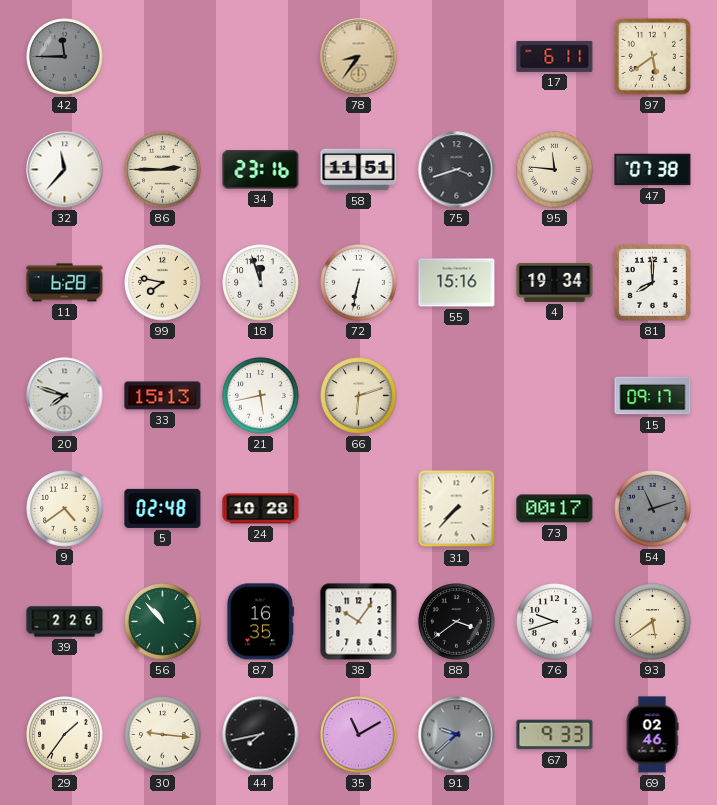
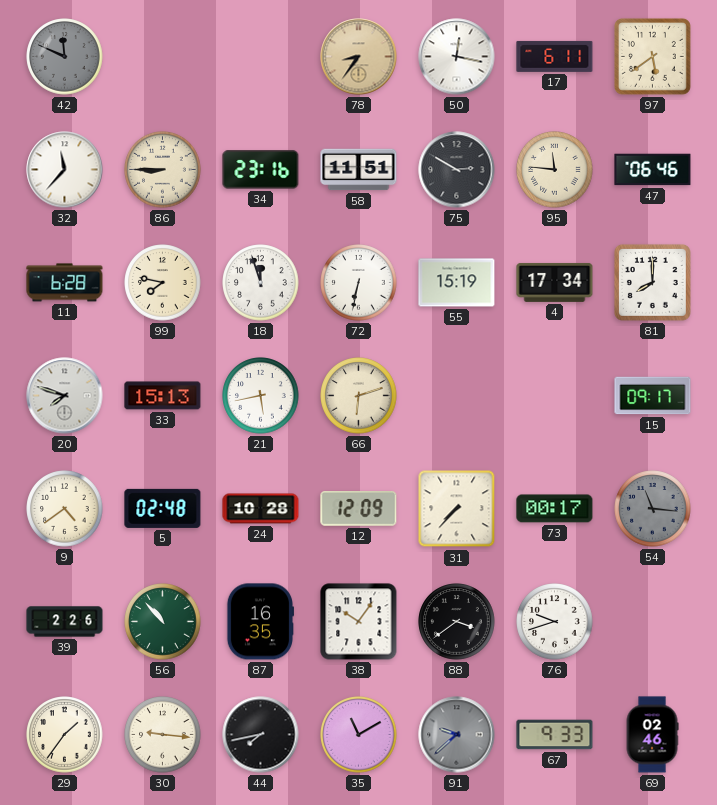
42: 11:45 -> 11:49 (65, 57)
50: none -> 12:17 (457, 57)
86: 2:45 -> 8:45 (163, 170)
75: 3:42 -> 2:50 (457, 170)
47: 07:38 -> 06:46 (653, 170)
55: 15:16 -> 15:19 (457, 283)
4: 19:34 -> 17:34 (555, 282)
12: none -> 12:09 (359, 509)
54: 11:12 -> 11:16 (653, 509)
93: 5:39 -> none (653, 622)
